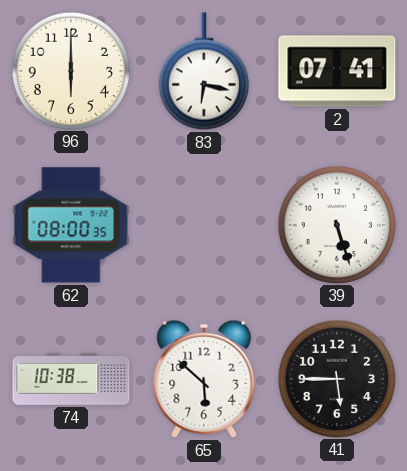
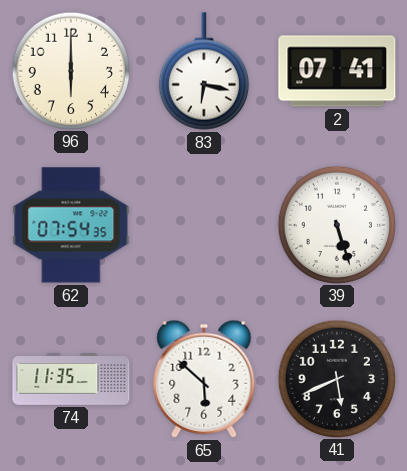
62: 08:00 -> 07:54 (71, 225)
74: 10:38 -> 11:35 (71, 379)
41: 5:45 -> 5:41 (336, 378)
